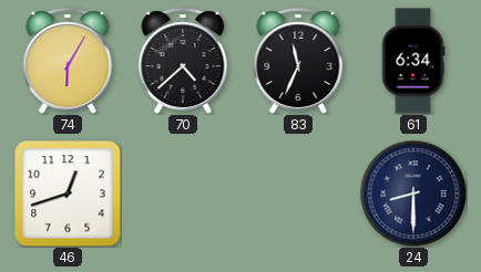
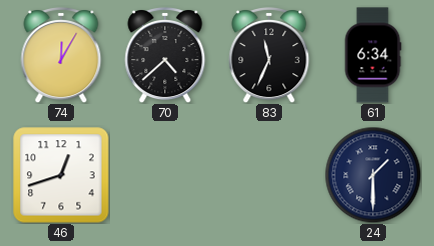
74: 6:05 -> 12:05 (61, 55)
24: 8:30 -> 1:30 (373, 175)
